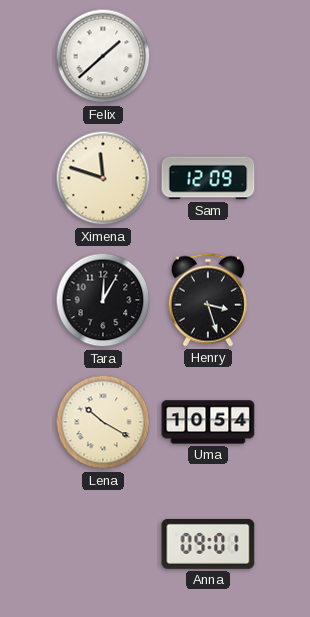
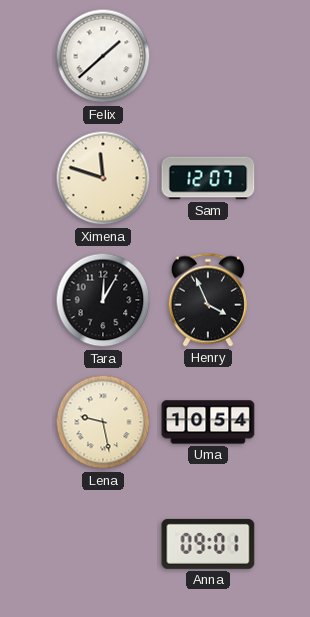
Sam: 12:09 -> 12:07 (208, 178)
Henry: 3:27 -> 3:56 (208, 300)
Lena: 10:20 -> 9:28 (103, 422)
